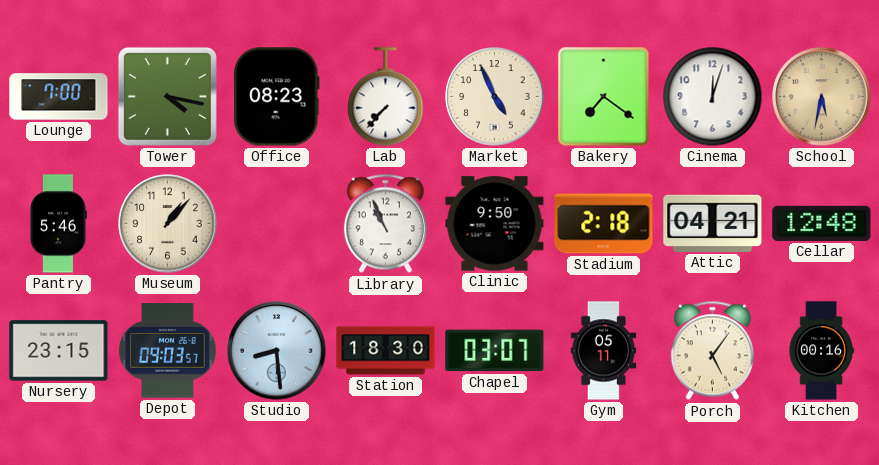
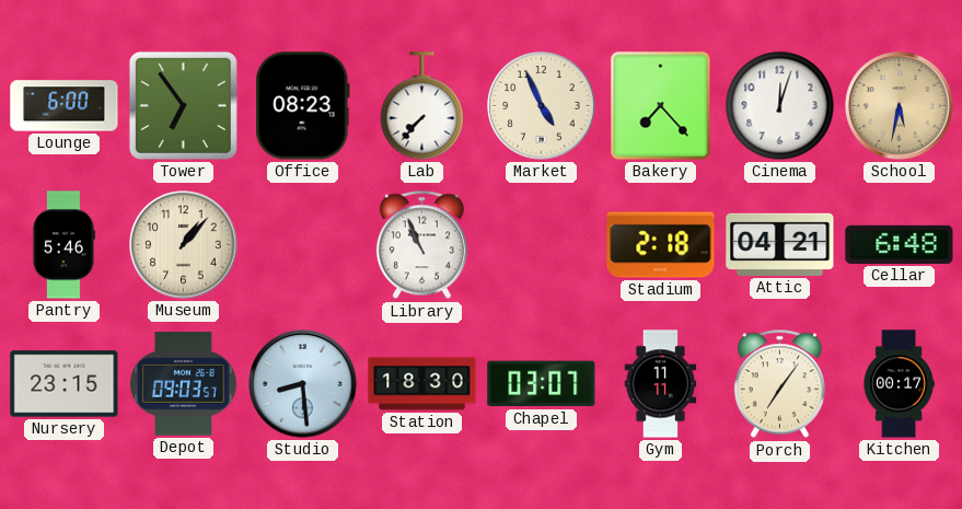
Lounge: 7:00 -> 6:00 (65, 106)
Tower: 4:17 -> 6:54 (183, 105)
Bakery: 7:21 -> 7:23 (661, 106)
Clinic: 9:50 -> none (495, 224)
Cellar: 12:48 -> 6:48 (900, 244)
Gym: 05:11 -> 11:11 (661, 384)
Porch: 5:06 -> 7:06 (779, 384)
Kitchen: 00:16 -> 00:17 (899, 384)
